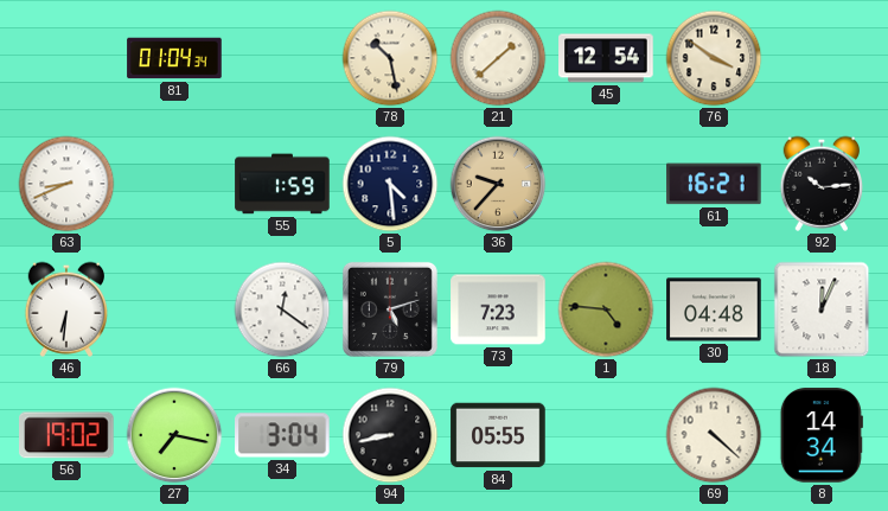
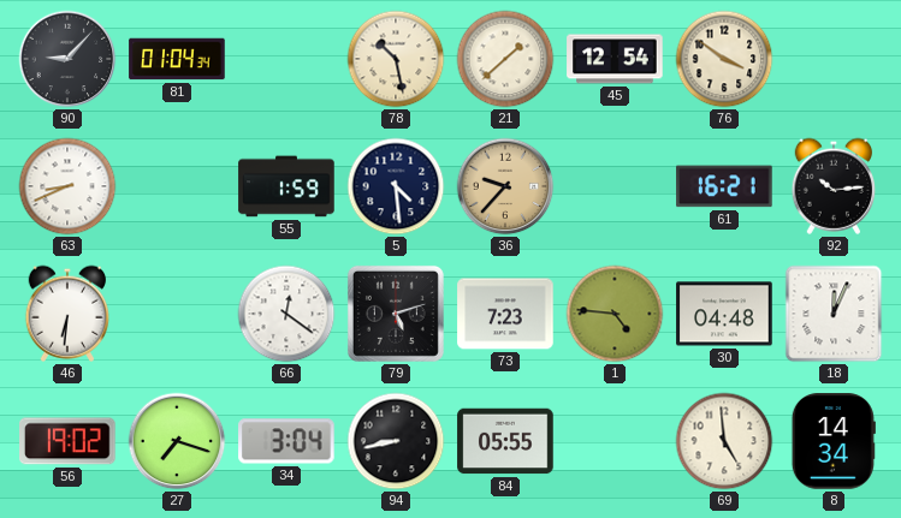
90: none -> 9:07 (67, 59)
27: 7:17 -> 7:18 (177, 441)
69: 4:22 -> 4:59 (724, 441)
